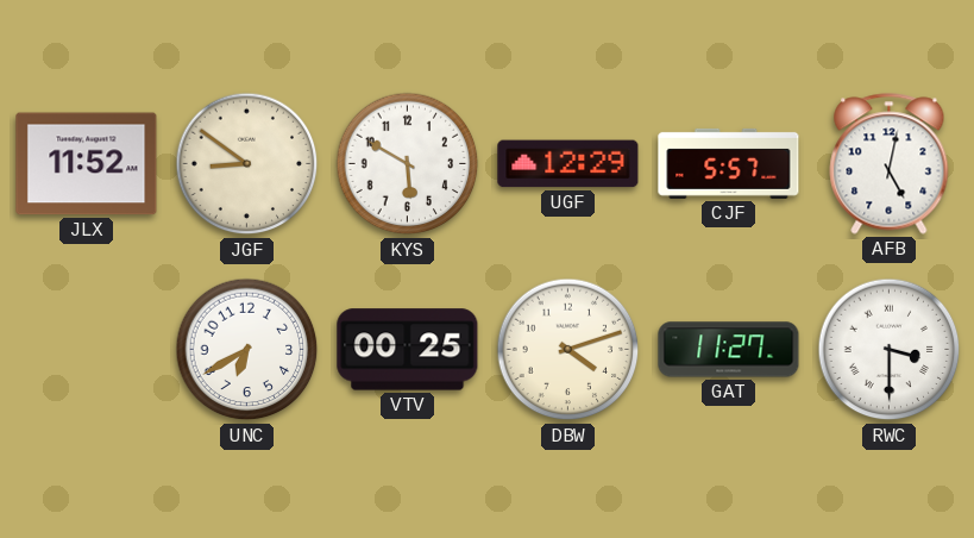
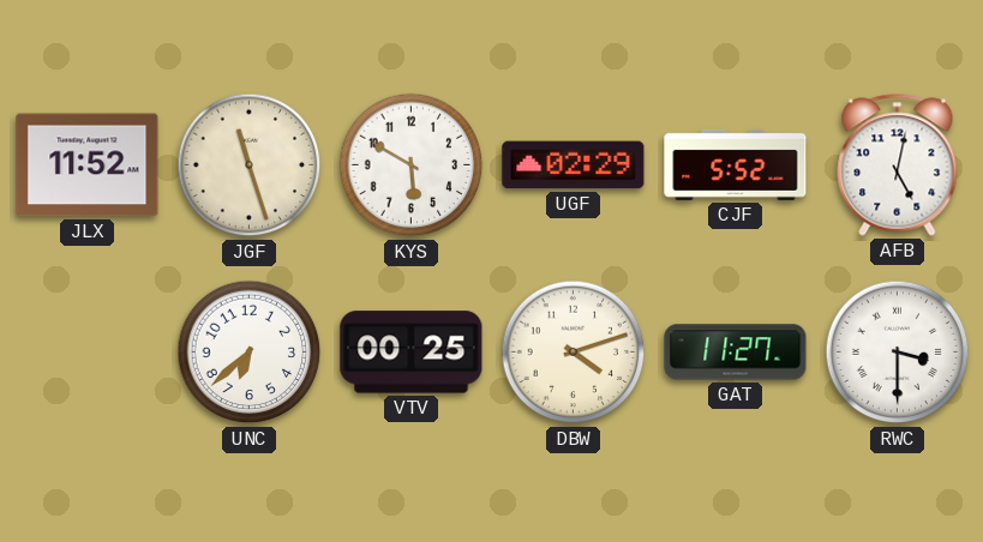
JGF: 8:51 -> 11:27 (250, 165)
UGF: 12:29 -> 02:29 (574, 165)
CJF: 5:57 -> 5:52 (736, 164)
UNC: 6:40 -> 6:38 (250, 353)
